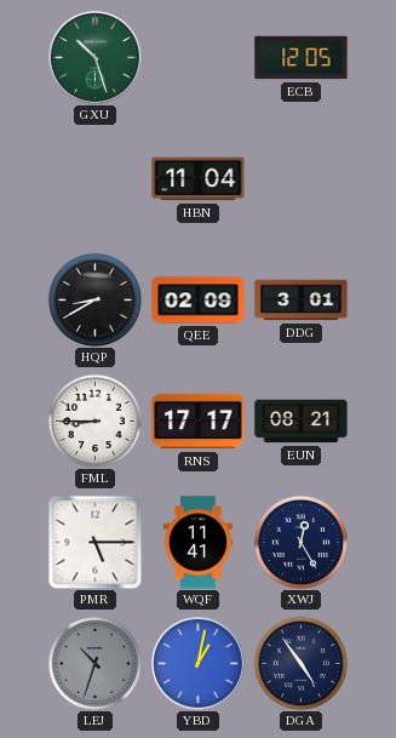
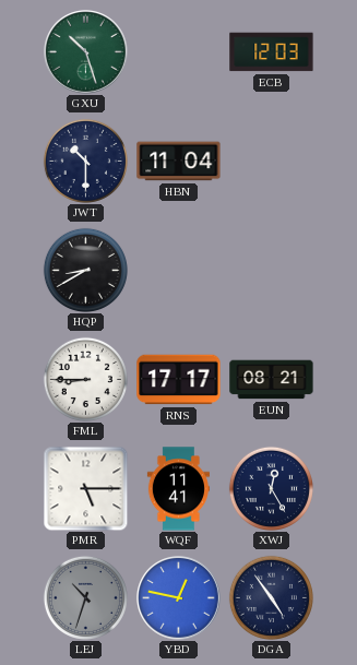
ECB: 12:05 -> 12:03 (272, 52)
JWT: none -> 10:30 (85, 161)
QEE: 02:09 -> none (199, 301)
DDG: 3:01 -> none (302, 301)
YBD: 1:02 -> 12:47 (179, 598)
